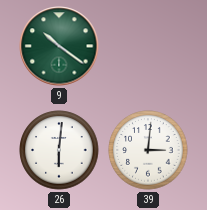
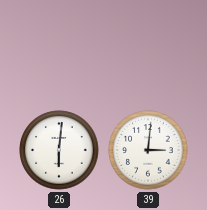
9: 10:21 -> none (59, 46)
